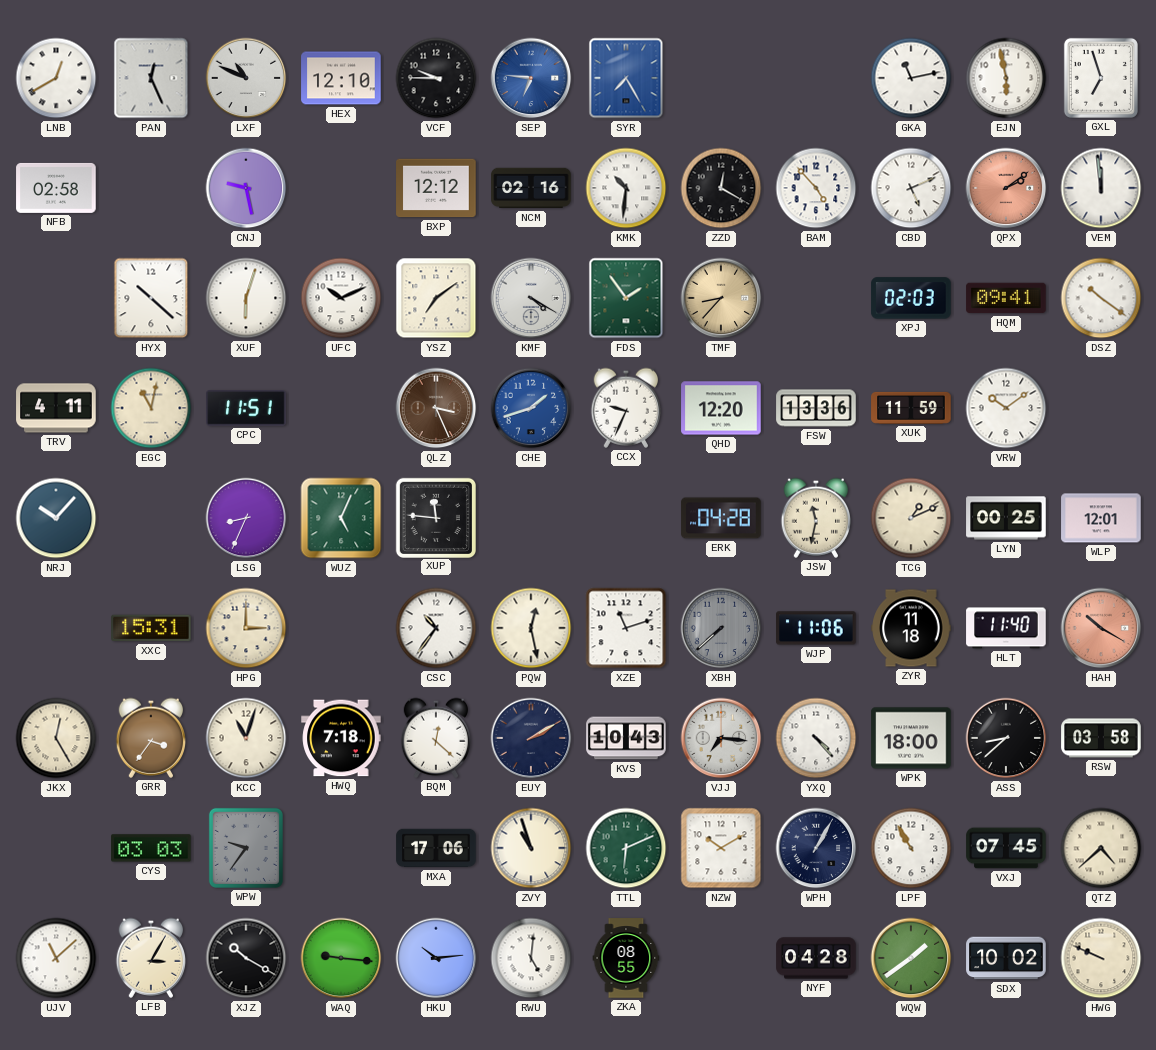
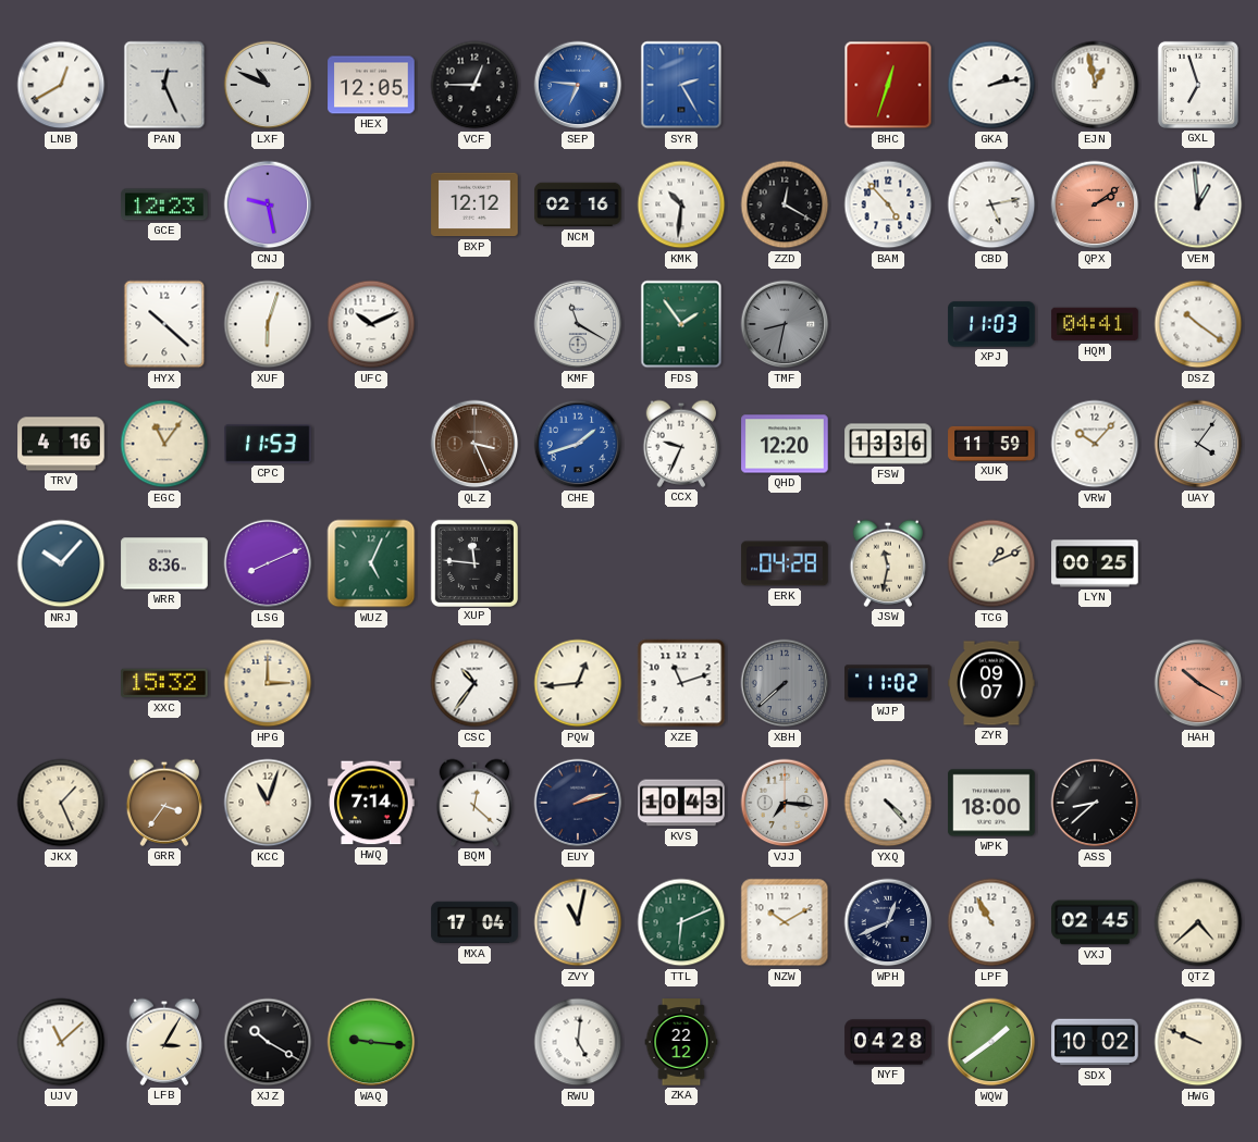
HEX: 12:10 -> 12:05 (371, 85)
VCF: 9:45 -> 12:45 (474, 85)
SYR: 7:25 -> 2:25 (681, 85)
BHC: none -> 12:33 (888, 85)
GKA: 11:13 -> 2:13 (991, 85)
EJN: 5:58 -> 12:58 (1095, 85)
NFB: 02:58 -> none (56, 188)
GCE: none -> 12:23 (164, 204)
CBD: 5:11 -> 5:13 (991, 204)
VEM: 11:59 -> 12:59 (1198, 204)
YSZ: 7:09 -> none (436, 298)
KMF: 4:20 -> 11:20 (578, 324)
TMF: 8:37 -> 8:32 (785, 324)
TMF dial: champagne -> grey (785, 324)
XPJ: 02:03 -> 11:03 (991, 324)
HQM: 09:41 -> 04:41 (1095, 324)
TRV: 4:11 -> 4:16 (61, 444)
EGC: 11:02 -> 11:06 (164, 444)
CPC: 11:51 -> 11:53 (268, 444)
VRW: 10:09 -> 10:07 (1095, 444)
UAY: none -> 4:06 (1198, 444)
WRR: none -> 8:36 (164, 563)
LSG: 8:34 -> 8:11 (268, 563)
WLP: 12:01 -> none (1101, 518)
XXC: 15:31 -> 15:32 (164, 683)
PQW: 12:28 -> 12:44 (578, 683)
WJP: 11:06 -> 11:02 (888, 683)
ZYR: 11:18 -> 09:07 (991, 683)
HLT: 11:40 -> none (1006, 628)
JKX: 12:25 -> 1:26 (61, 803)
HWQ: 7:18 -> 7:14 (371, 803)
EUY: 2:10 -> 2:12 (578, 803)
RSW: 03:58 -> none (1101, 738)
CYS: 03:03 -> none (151, 848)
WPW: 9:36 -> none (246, 848)
MXA: 17:06 -> 17:04 (474, 922)
ZVY: 10:57 -> 11:02 (578, 922)
WPH: 1:05 -> 12:41 (888, 922)
VXJ: 07:45 -> 02:45 (1095, 922)
HKU: 10:14 -> none (436, 958)
ZKA: 08:55 -> 22:12 (681, 1042)
